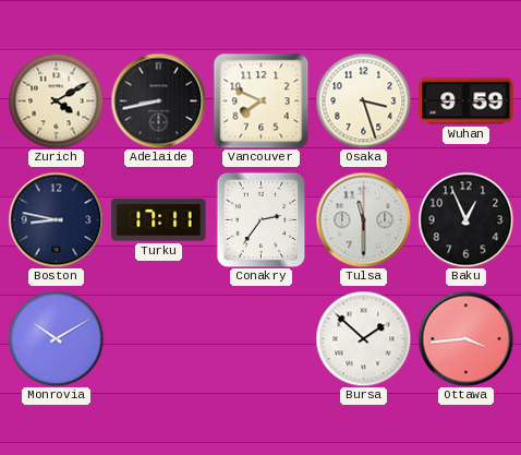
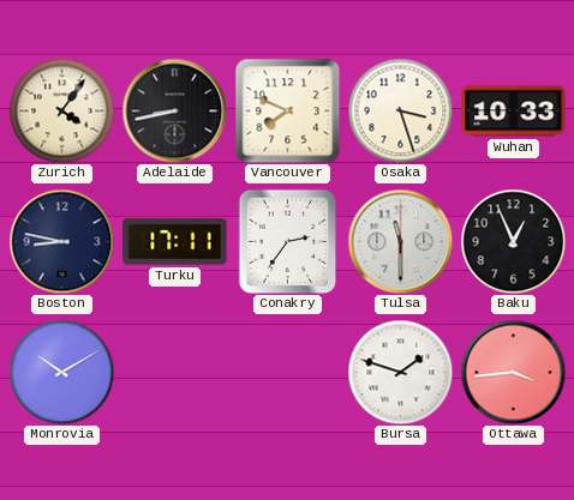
Zurich: 4:10 -> 4:06 (61, 110)
Wuhan: 9:59 -> 10:33 (514, 112)
Bursa: 1:52 -> 1:48 (400, 372)
